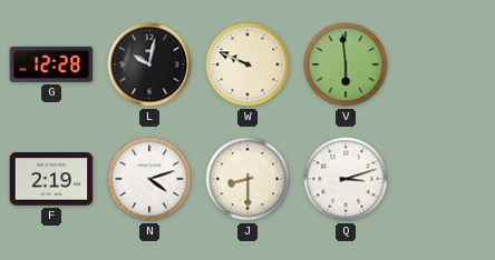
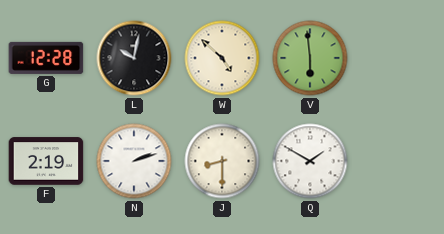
W: 9:49 -> 4:52 (222, 58)
N: 4:12 -> 2:12 (134, 161)
Q: 3:12 -> 1:50 (310, 161)
